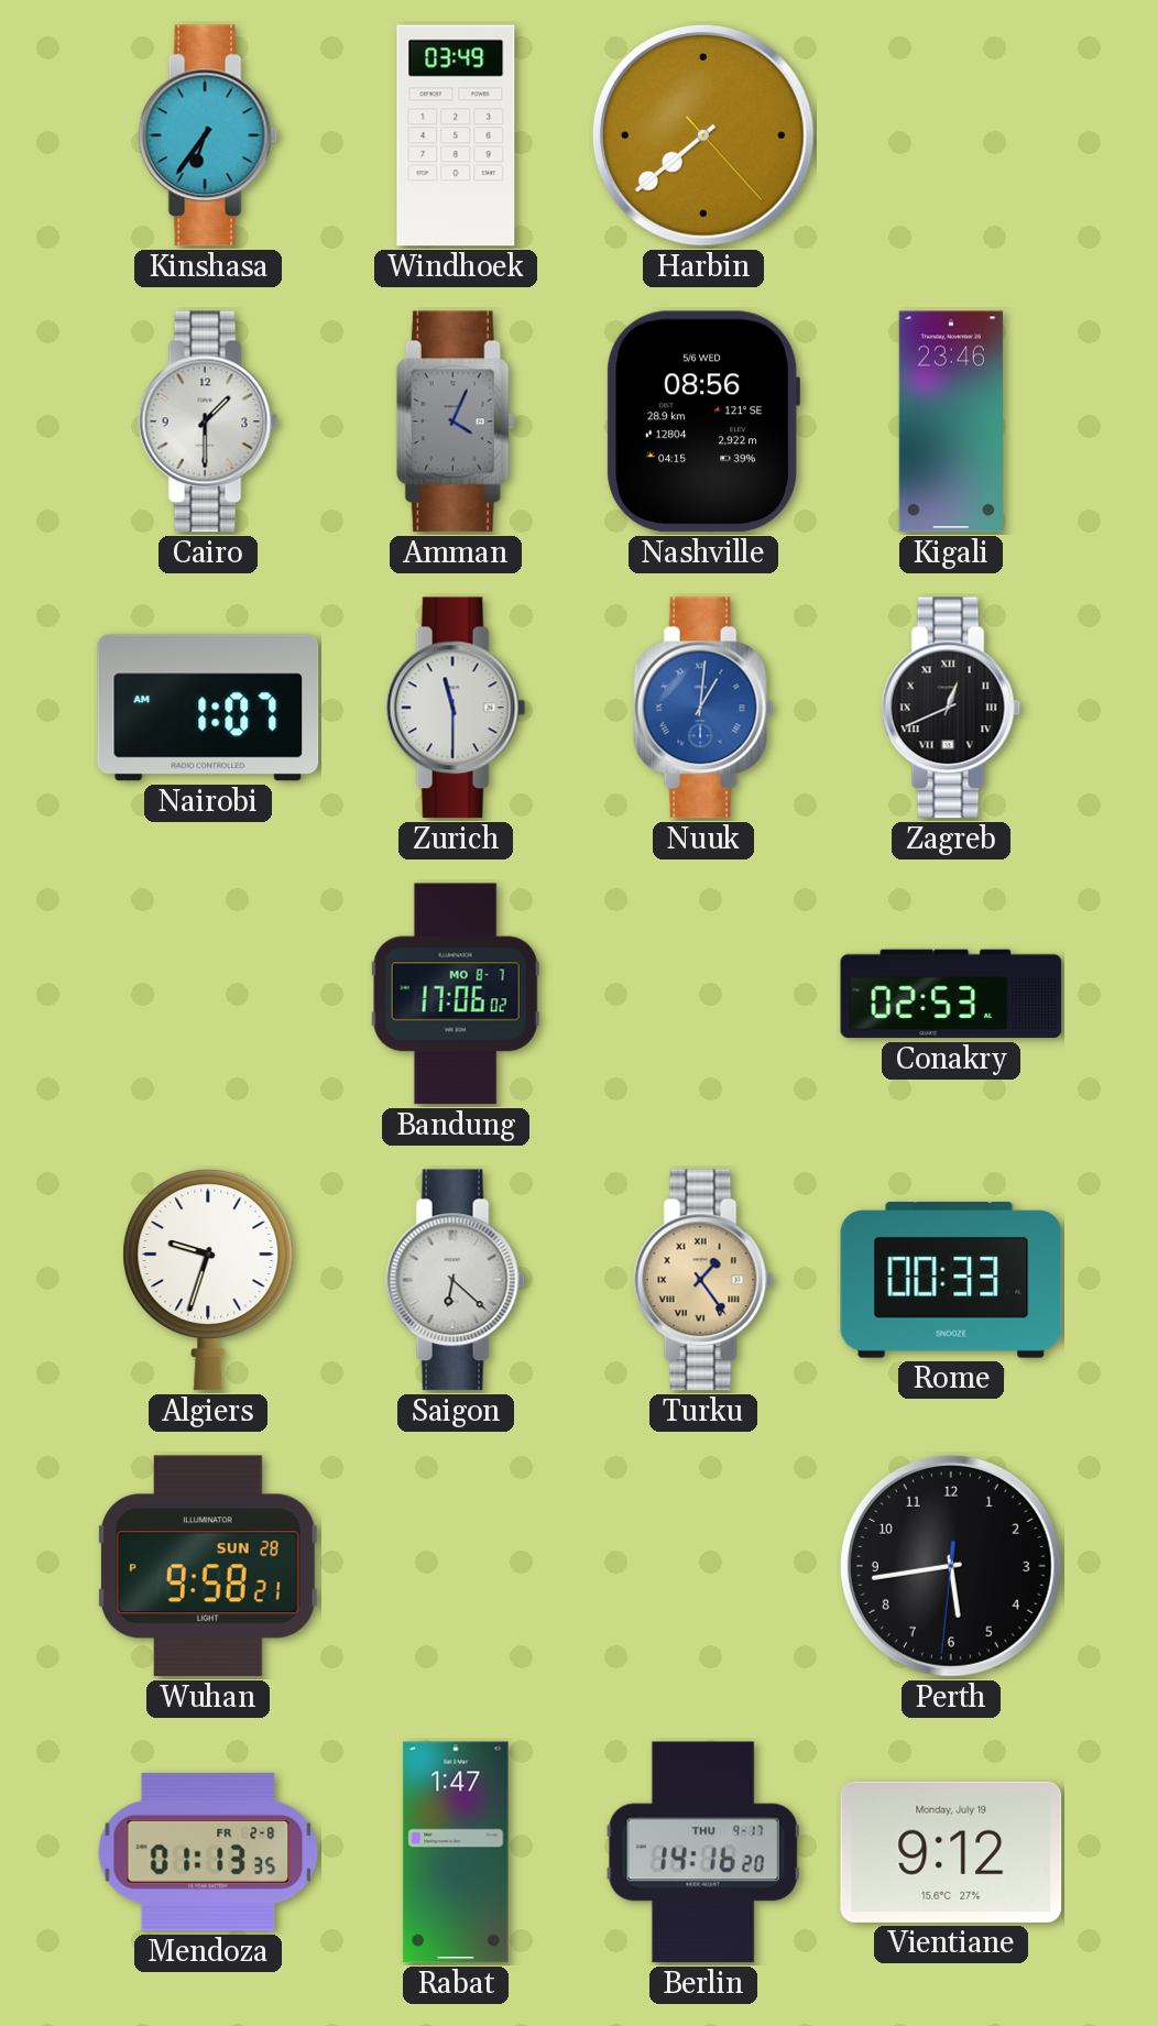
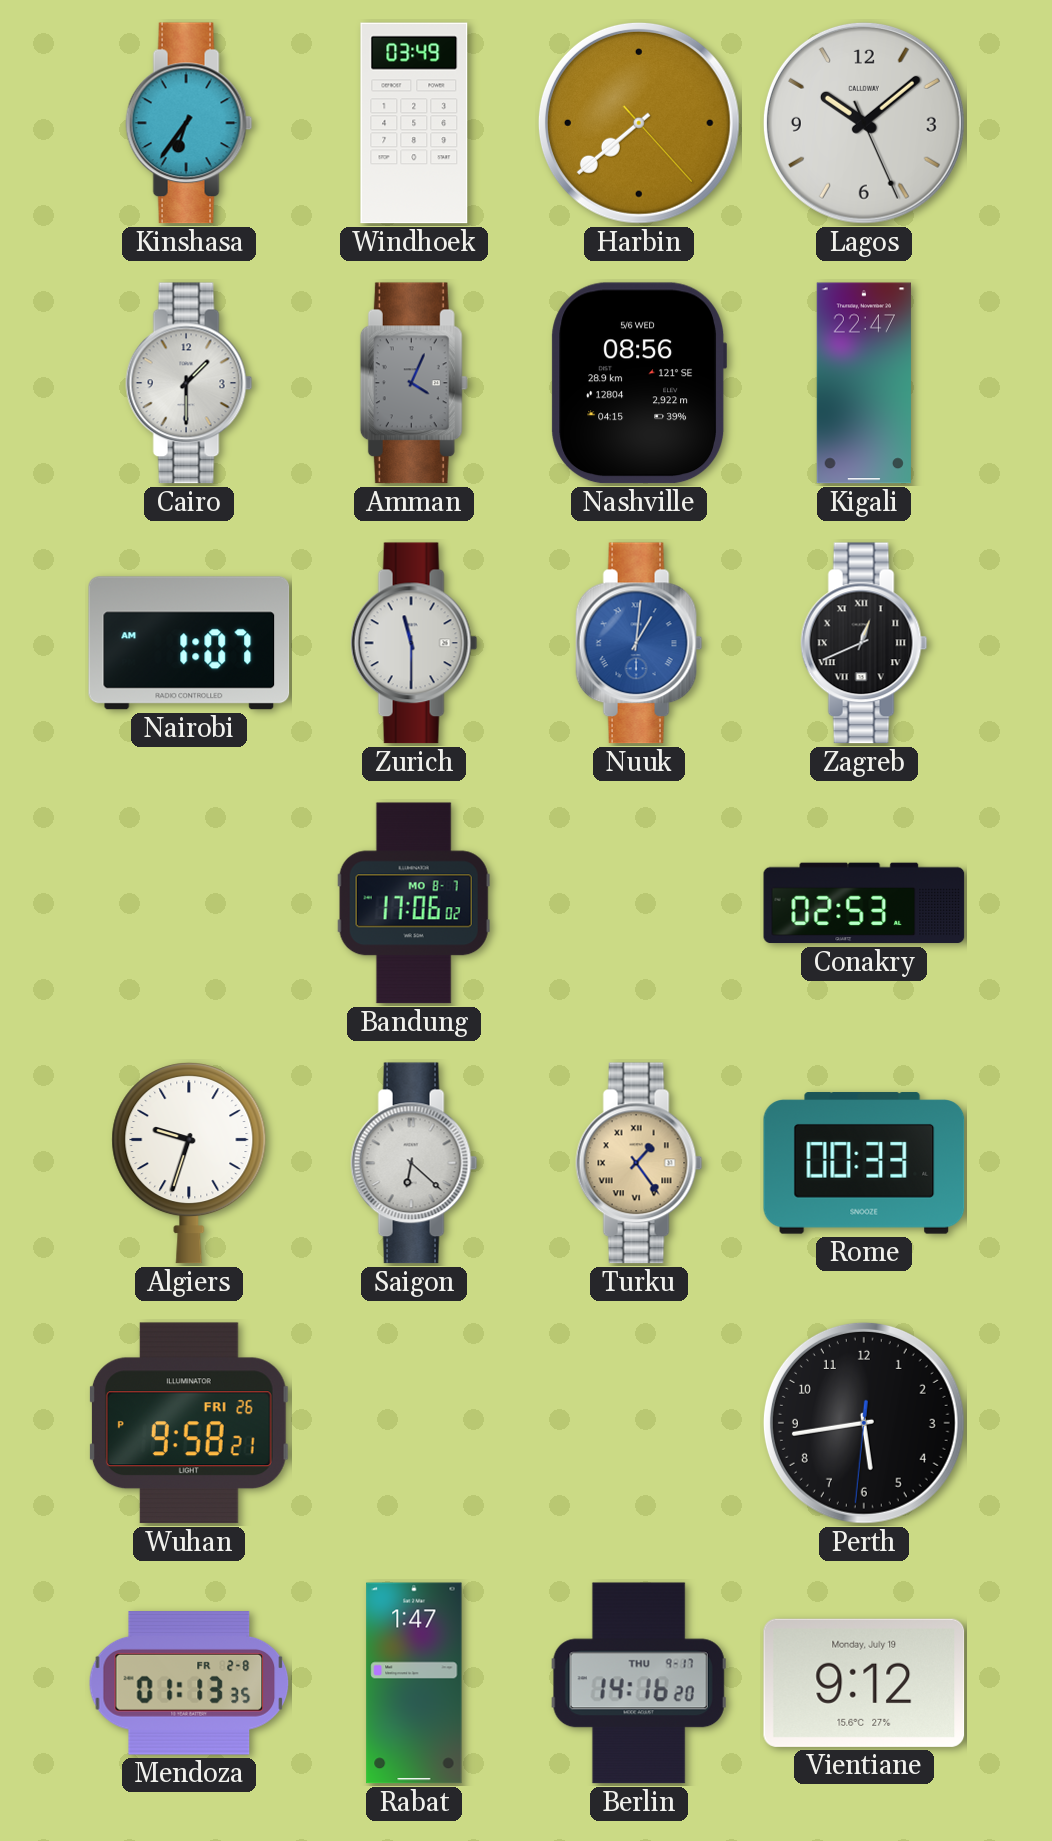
Lagos: none -> 10:08 (864, 123)
Kigali: 23:46 -> 22:47 (864, 383)
Wuhan date: SUN 28 -> FRI 26 (189, 1423)
